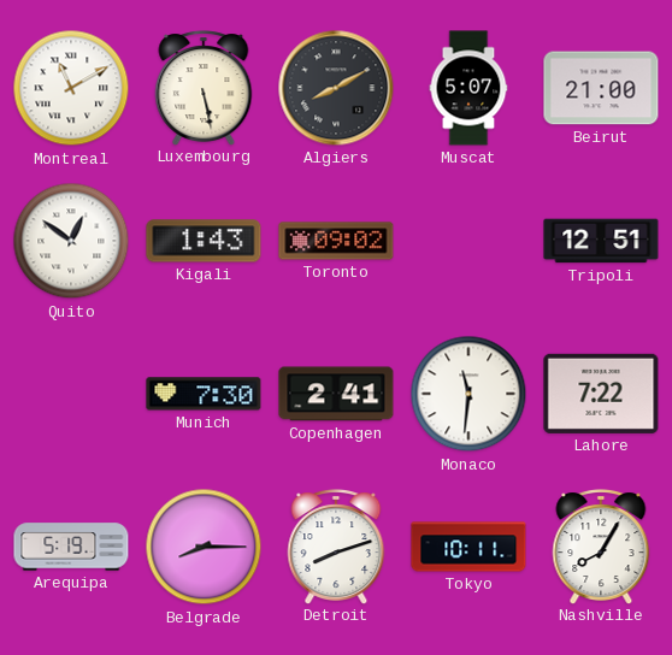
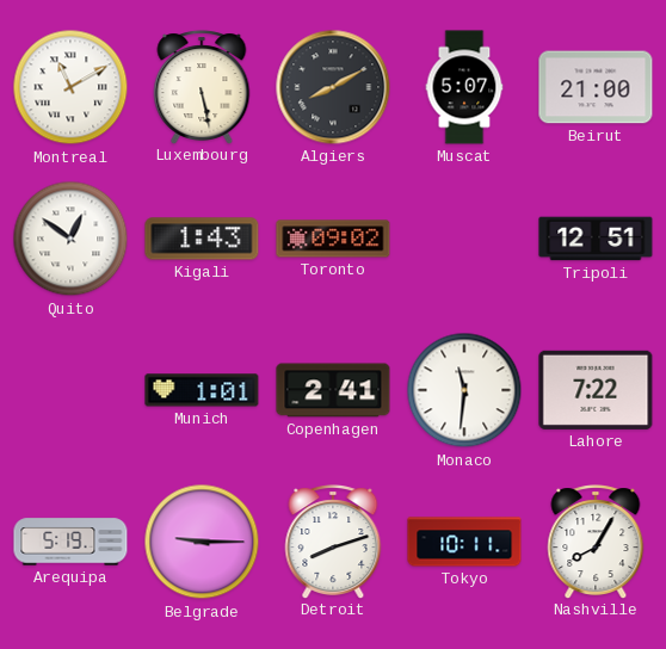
Munich: 7:30 -> 1:01 (202, 390)
Belgrade: 8:15 -> 9:15 (202, 542)
